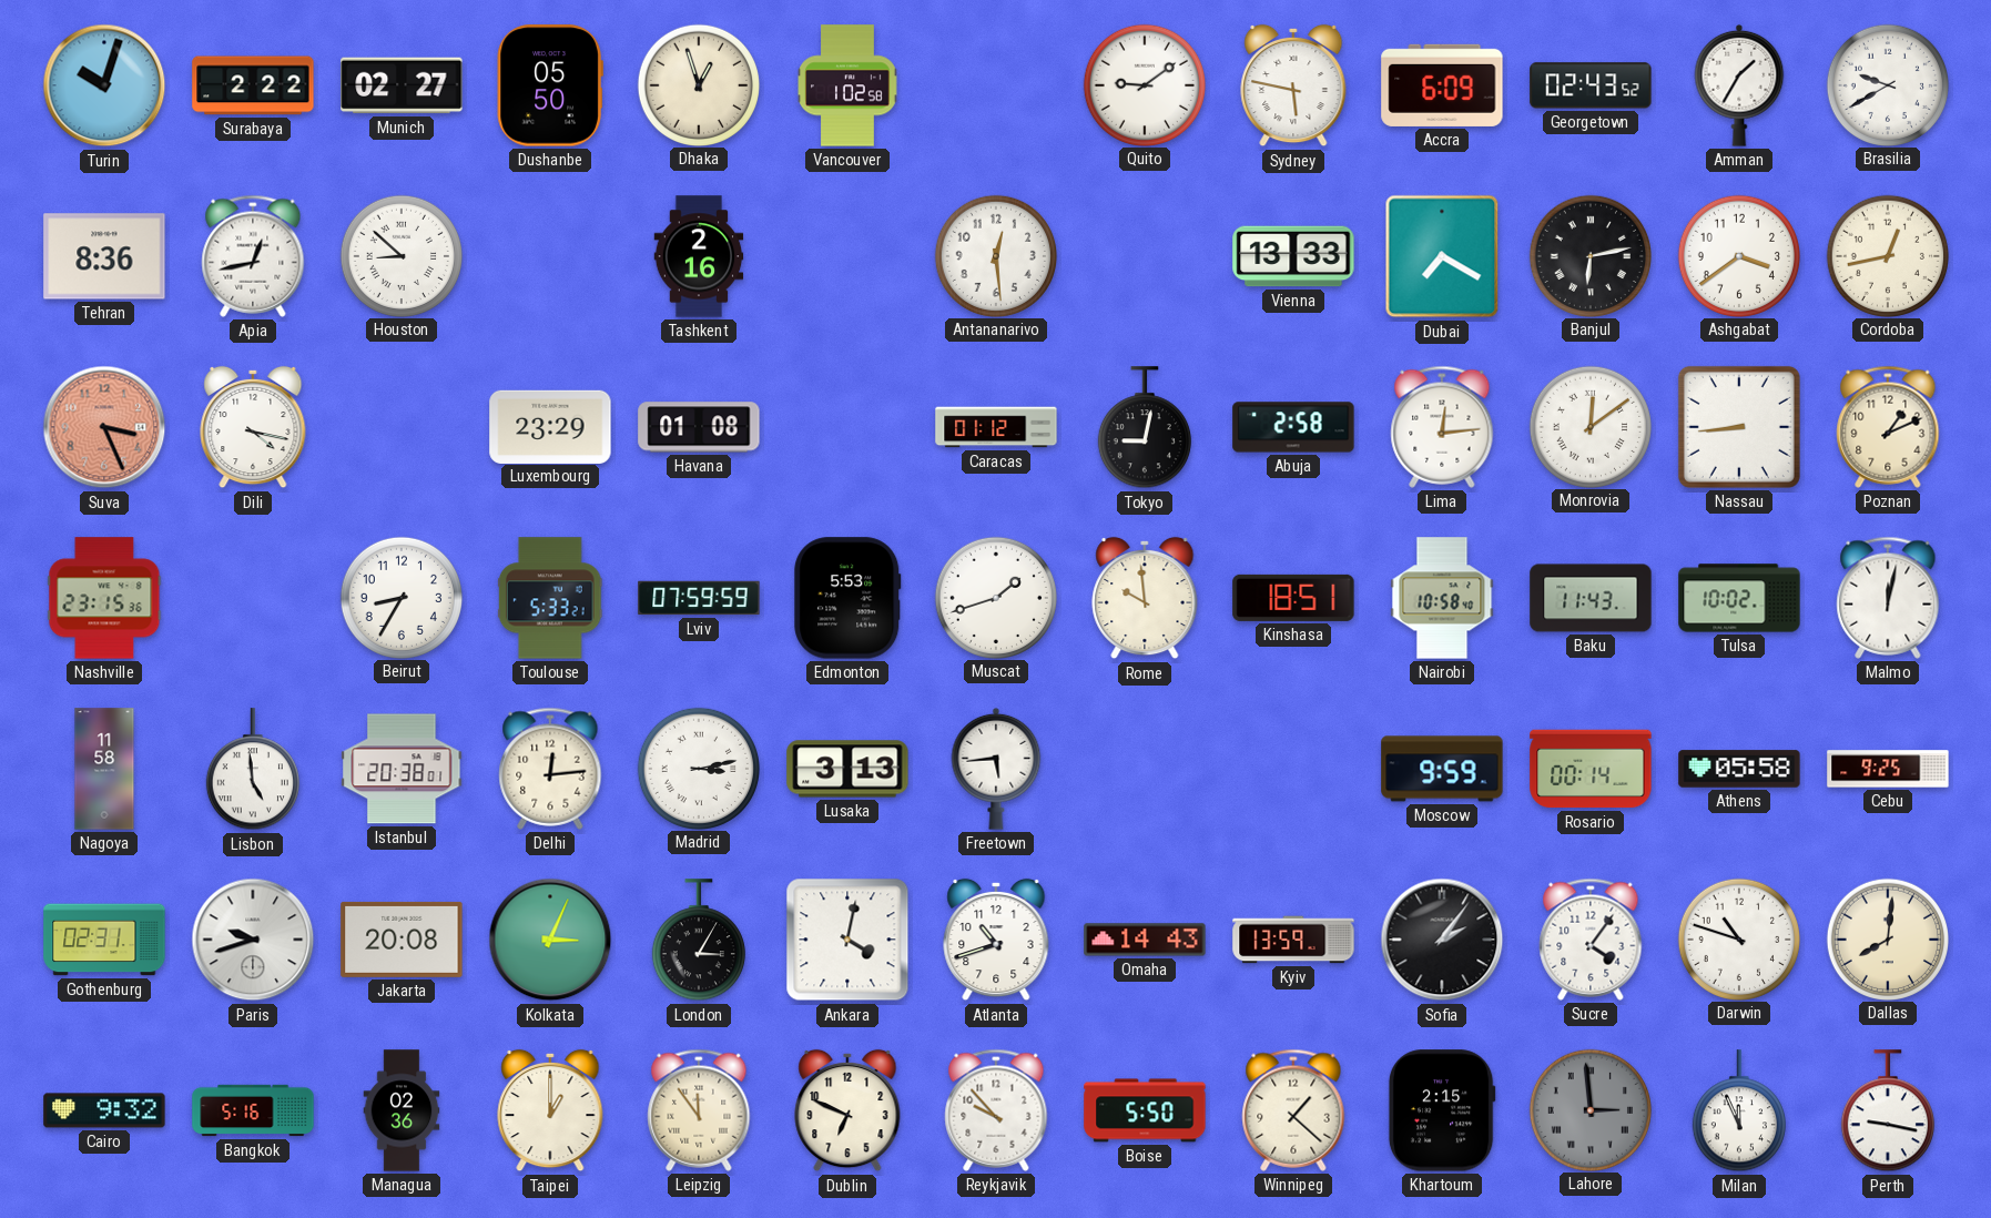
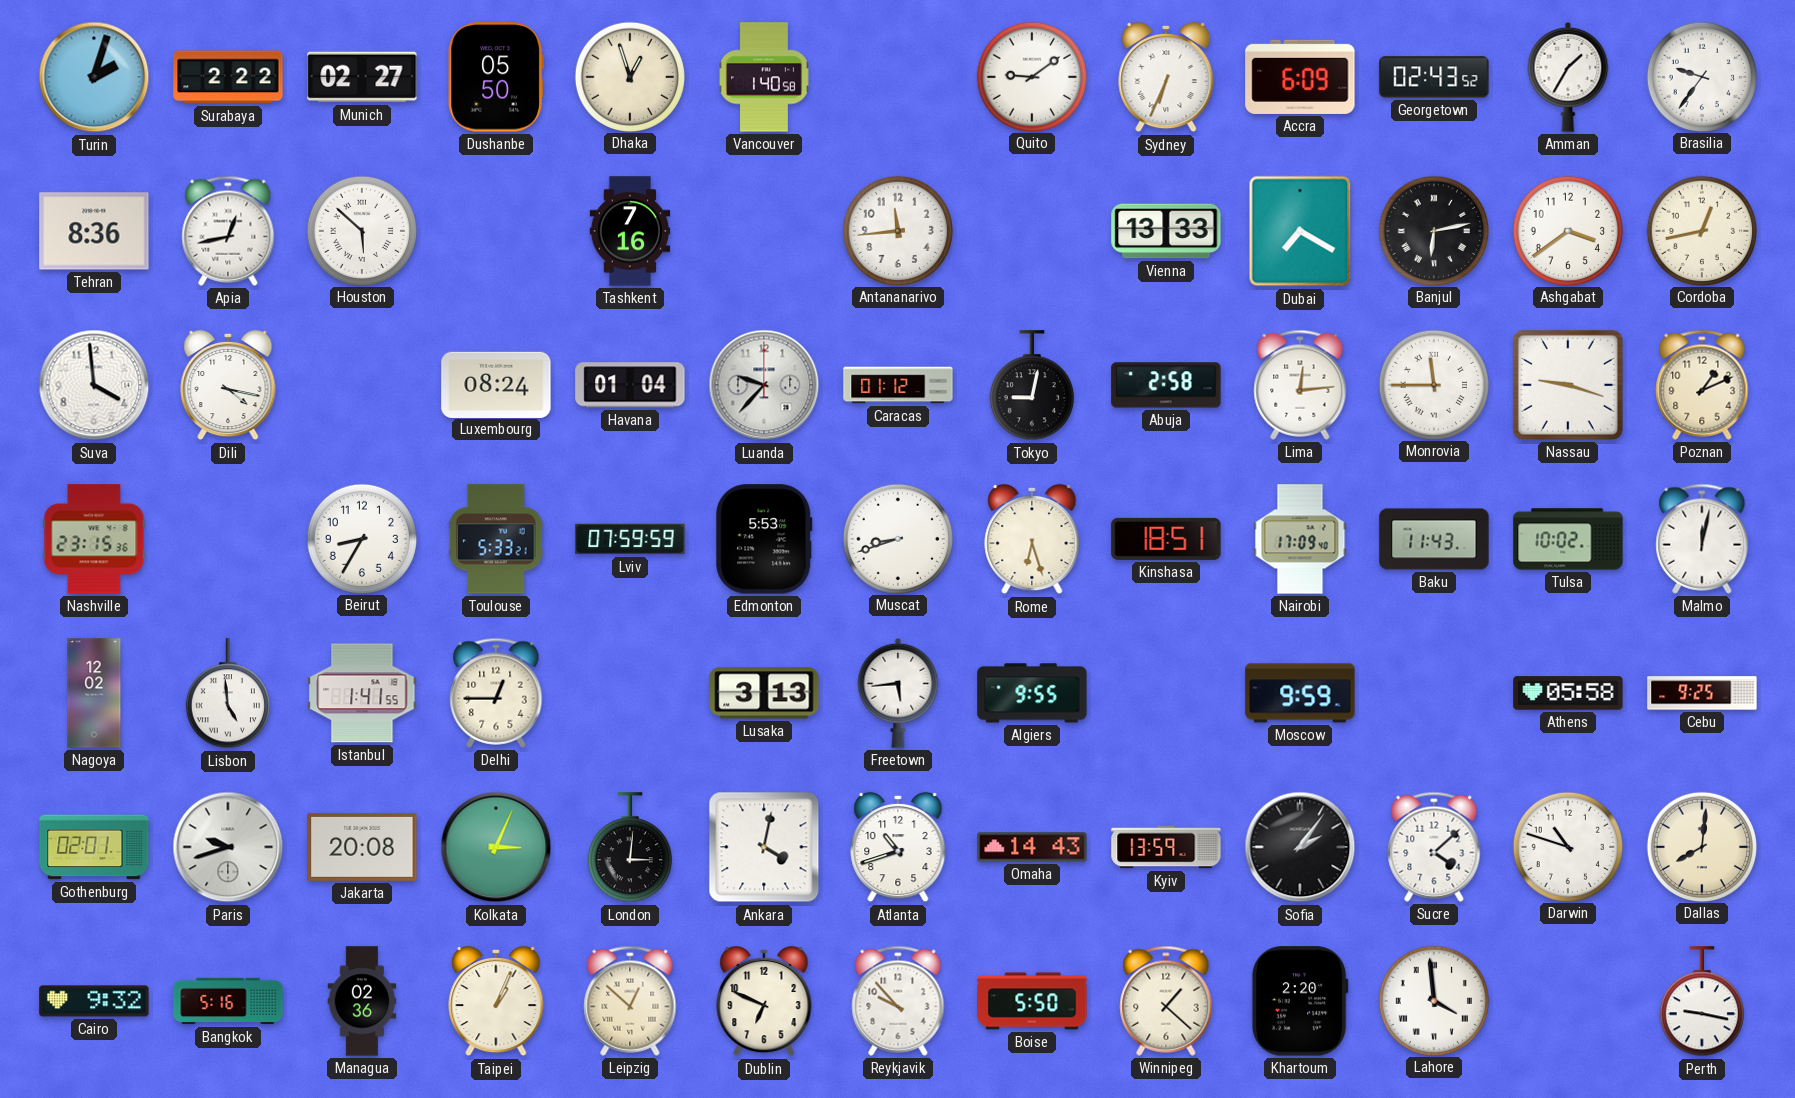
Turin: 10:03 -> 2:03 (94, 77)
Vancouver: 1:02 -> 1:40 (764, 77)
Sydney: 5:47 -> 6:34 (1166, 77)
Brasilia: 9:40 -> 9:36 (1701, 76)
Houston: 8:52 -> 5:52 (361, 230)
Tashkent: 2:16 -> 7:16 (630, 231)
Antananarivo: 12:29 -> 11:44 (897, 230)
Suva: 3:26 -> 3:59 (94, 385)
Suva dial: salmon -> white (94, 385)
Luxembourg: 23:29 -> 08:24 (496, 384)
Havana: 01:08 -> 01:04 (630, 385)
Luanda: none -> 9:37 (764, 385)
Monrovia: 12:09 -> 11:45 (1433, 384)
Nassau: 8:44 -> 9:18 (1568, 385)
Muscat: 1:42 -> 8:42 (897, 538)
Rome: 9:59 -> 6:27 (1032, 539)
Nairobi: 10:58 -> 17:09 (1300, 539)
Nagoya: 11:58 -> 12:02 (94, 693)
Istanbul: 20:38 -> 1:41 (362, 693)
Delhi: 12:14 -> 12:45 (496, 693)
Madrid: 3:13 -> none (698, 768)
Algiers: none -> 9:55 (1032, 693)
Rosario: 00:14 -> none (1591, 769)
Gothenburg: 02:31 -> 02:01 (94, 847)
London: 3:05 -> 3:01 (630, 848)
Sucre: 4:06 -> 4:08 (1434, 847)
Taipei: 1:00 -> 1:04 (496, 1001)
Leipzig: 11:54 -> 12:52 (630, 1001)
Khartoum: 2:15 -> 2:20 (1300, 1001)
Lahore: 2:59 -> 3:59 (1433, 1000)
Lahore dial: grey -> white (1433, 1000)
Milan: 11:56 -> none (1739, 1112)
